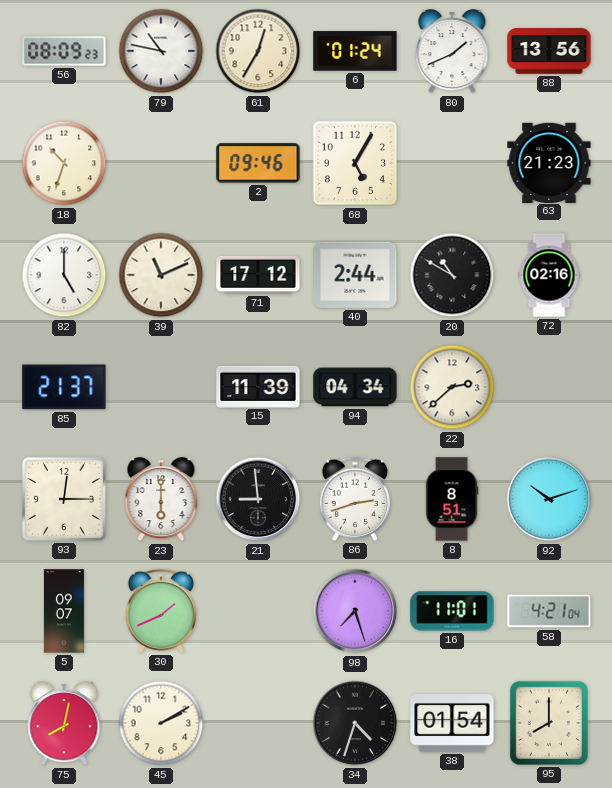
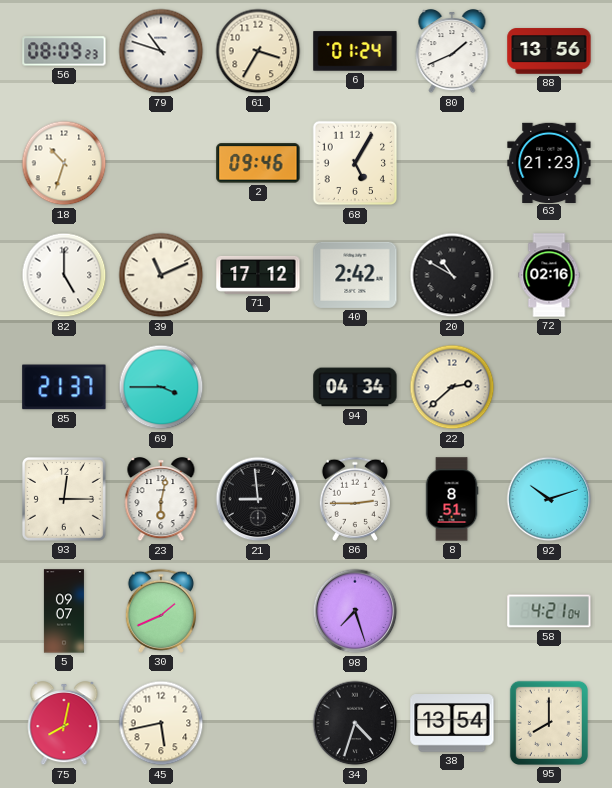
79: 10:47 -> 10:48 (161, 51)
61: 12:35 -> 3:35 (258, 51)
40: 2:44 -> 2:42 (355, 275)
69: none -> 3:45 (161, 387)
15: 11:39 -> none (258, 386)
23: 6:00 -> 6:02 (161, 500)
86: 2:42 -> 2:45 (355, 499)
16: 11:01 -> none (452, 611)
45: 2:10 -> 5:43 (161, 723)
38: 01:54 -> 13:54 (452, 723)
